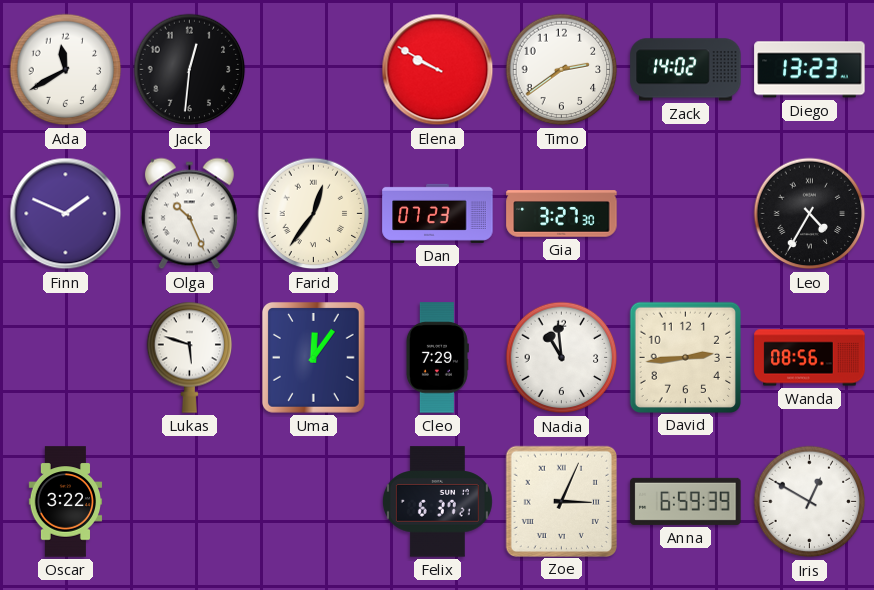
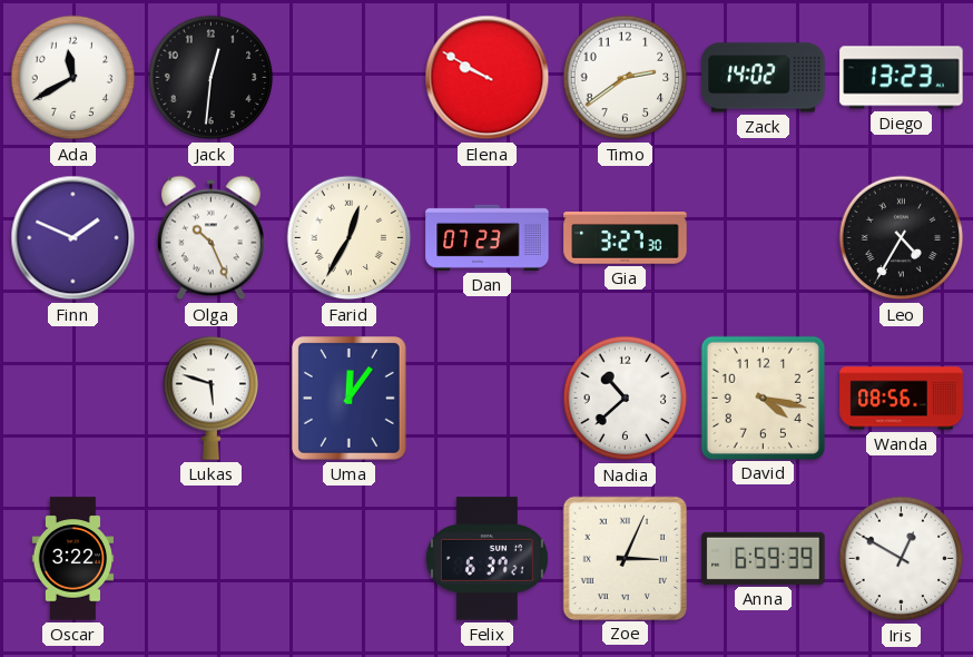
Farid: 12:36 -> 12:35 (350, 238)
Cleo: 7:29 -> none (437, 358)
Nadia: 10:59 -> 10:38 (626, 399)
David: 2:44 -> 4:17 (763, 398)
